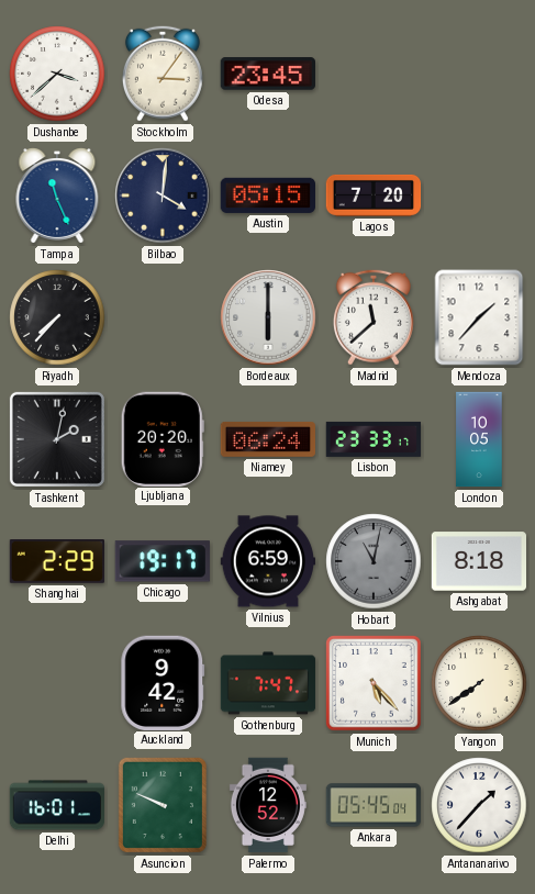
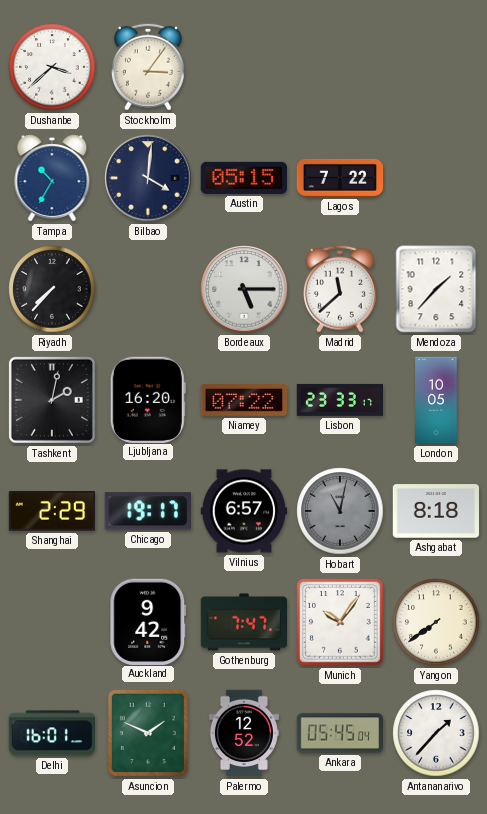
Odesa: 23:45 -> none (267, 74)
Tampa: 11:26 -> 10:35 (52, 179)
Lagos: 7:20 -> 7:22 (340, 178)
Bordeaux: 6:00 -> 5:15 (244, 289)
Ljubljana: 20:20 -> 16:20 (148, 399)
Niamey: 06:24 -> 07:22 (244, 400)
Vilnius: 6:59 -> 6:57 (244, 511)
Munich: 5:23 -> 10:06 (340, 622)
Asuncion: 9:49 -> 1:49 (148, 733)
